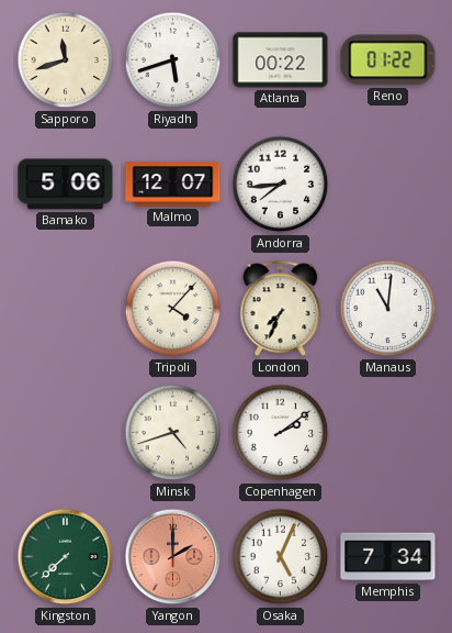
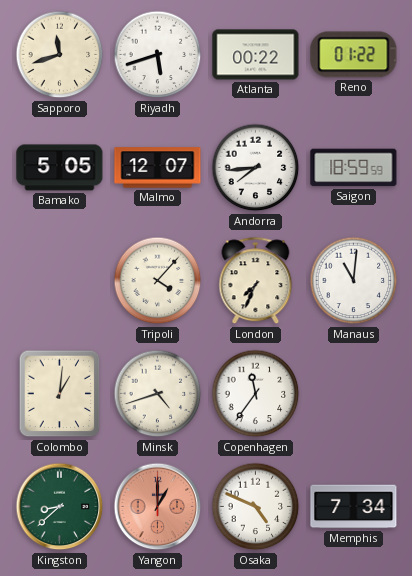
Bamako: 5:06 -> 5:05 (60, 168)
Saigon: none -> 18:59 (354, 168)
Colombo: none -> 1:01 (60, 394)
Copenhagen: 2:09 -> 11:36 (256, 394)
Kingston: 7:38 -> 8:38 (60, 507)
Yangon: 2:00 -> 1:00 (158, 507)
Osaka: 5:04 -> 4:49 (256, 507)
